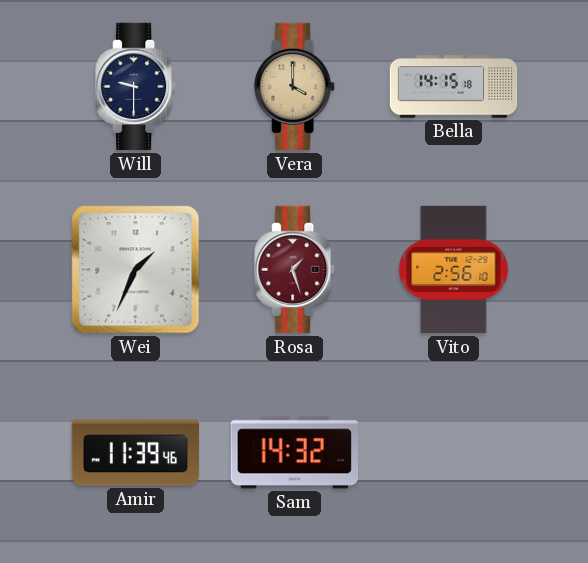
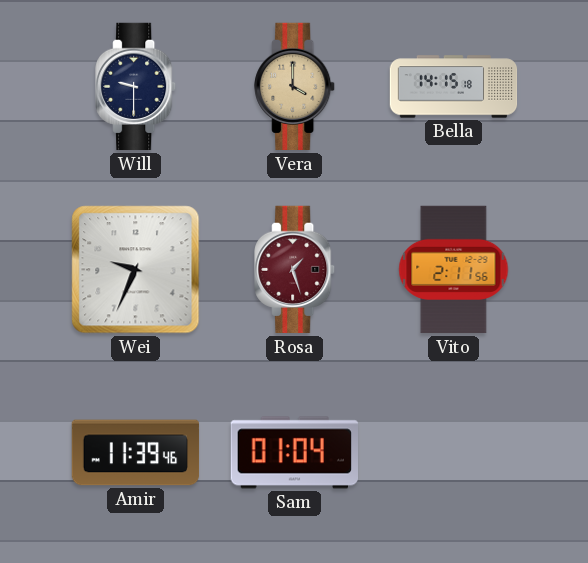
Wei: 1:34 -> 9:34 (136, 270)
Vito: 2:56 -> 2:11 (454, 270)
Sam: 14:32 -> 01:04 (294, 453)
